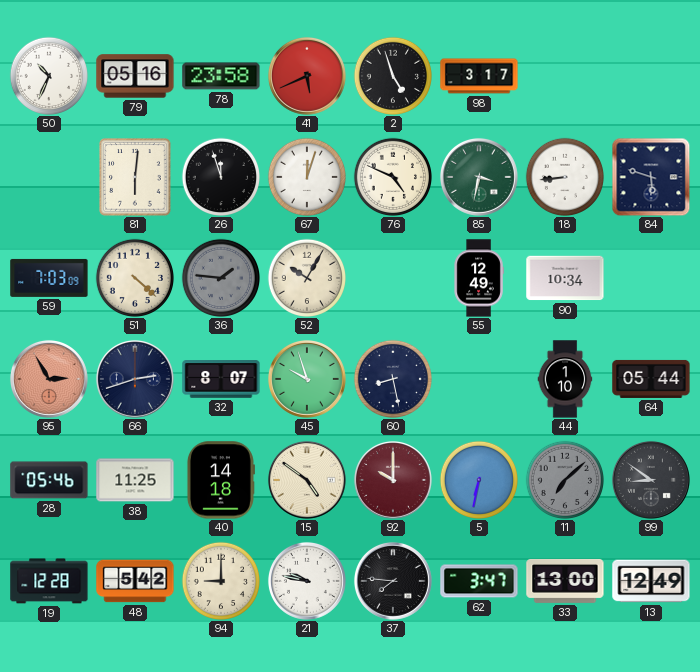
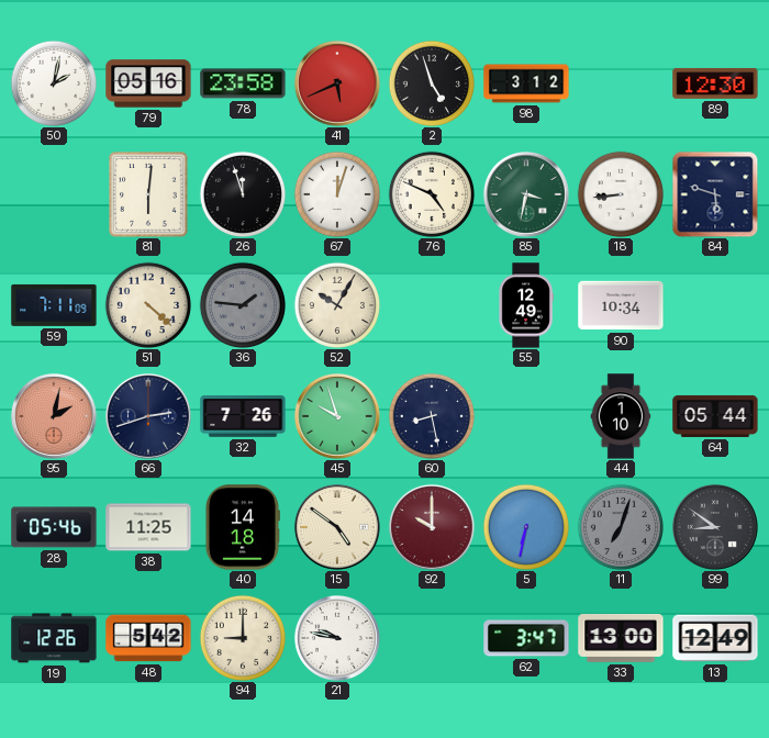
50: 10:34 -> 2:02 (53, 82)
98: 3:17 -> 3:12 (526, 83)
89: none -> 12:30 (715, 83)
59: 7:03 -> 7:11 (54, 305)
95: 2:55 -> 2:02 (54, 416)
32: 8:07 -> 7:26 (243, 416)
11: 7:08 -> 7:03 (620, 526)
19: 12:28 -> 12:26 (54, 638)
37: 7:46 -> none (393, 581)
